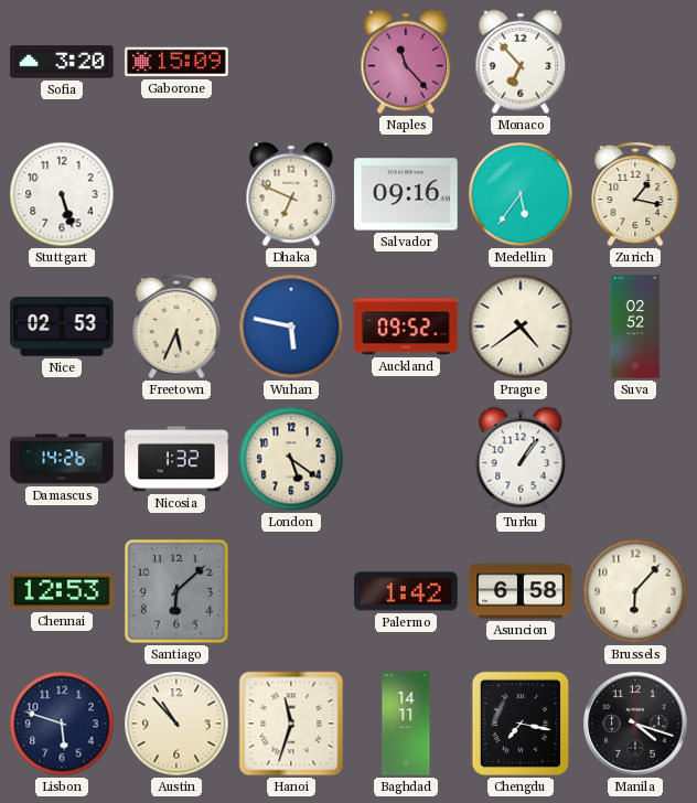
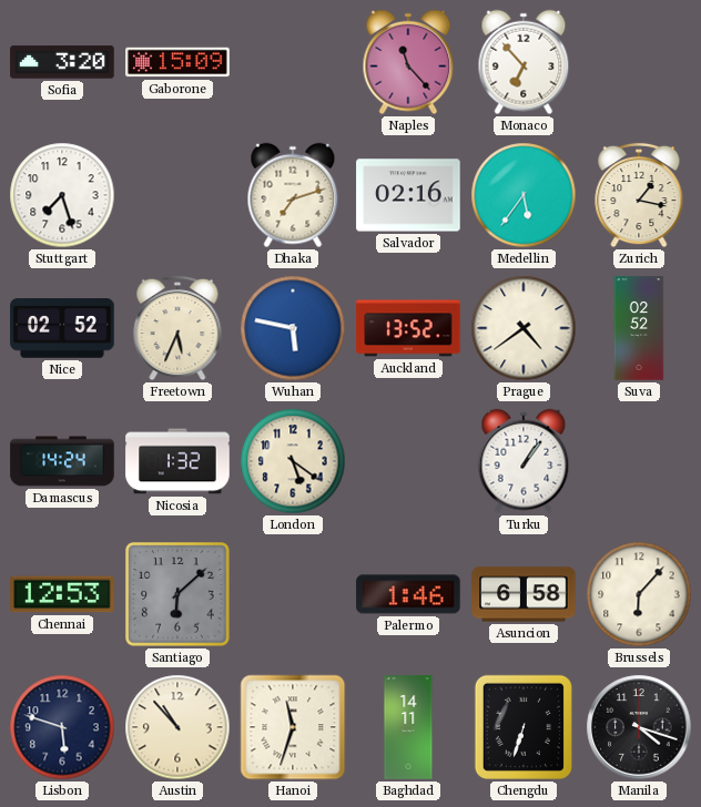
Stuttgart: 5:27 -> 7:27 (62, 195)
Dhaka: 6:49 -> 7:12 (293, 195)
Salvador: 09:16 -> 02:16 (408, 195)
Nice: 02:53 -> 02:52 (62, 328)
Auckland: 09:52 -> 13:52 (408, 328)
Damascus: 14:26 -> 14:24 (62, 461)
Palermo: 1:42 -> 1:46 (408, 594)
Chengdu: 7:17 -> 6:33 (524, 727)
